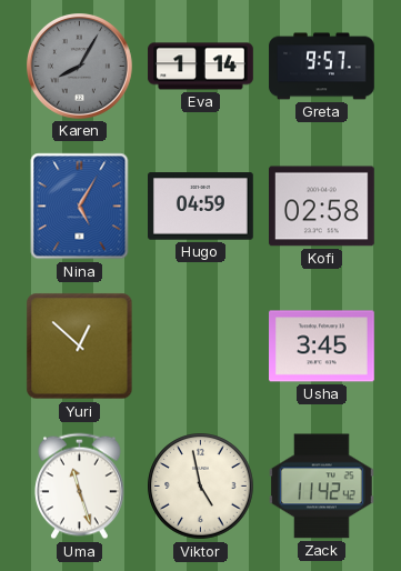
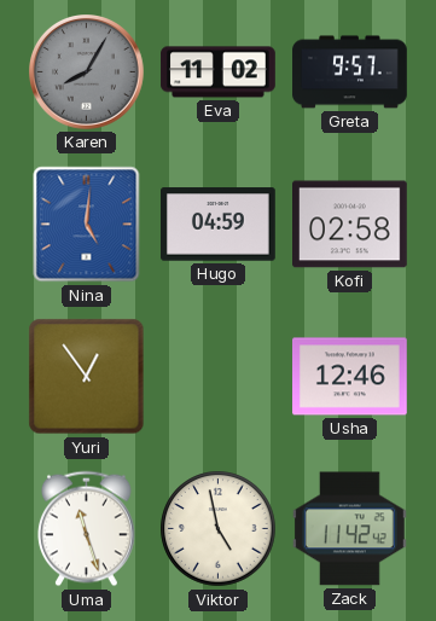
Eva: 1:14 -> 11:02 (219, 72)
Nina: 5:05 -> 5:01 (87, 225)
Yuri: 12:52 -> 12:54 (87, 377)
Usha: 3:45 -> 12:46 (350, 377)
